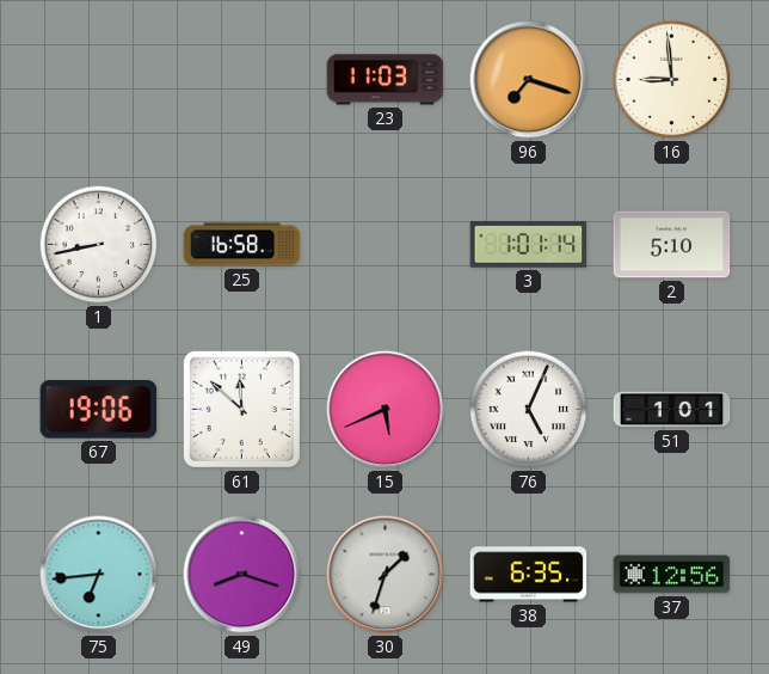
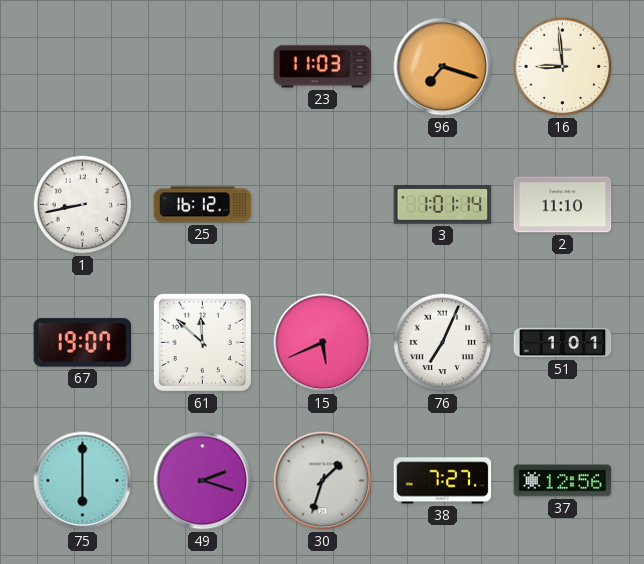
25: 16:58 -> 16:12 (203, 205)
2: 5:10 -> 11:10 (563, 205)
67: 19:06 -> 19:07 (83, 343)
76: 5:04 -> 7:04 (443, 343)
75: 6:44 -> 6:00 (83, 481)
49: 8:18 -> 2:18 (203, 481)
38: 6:35 -> 7:27 (443, 481)
